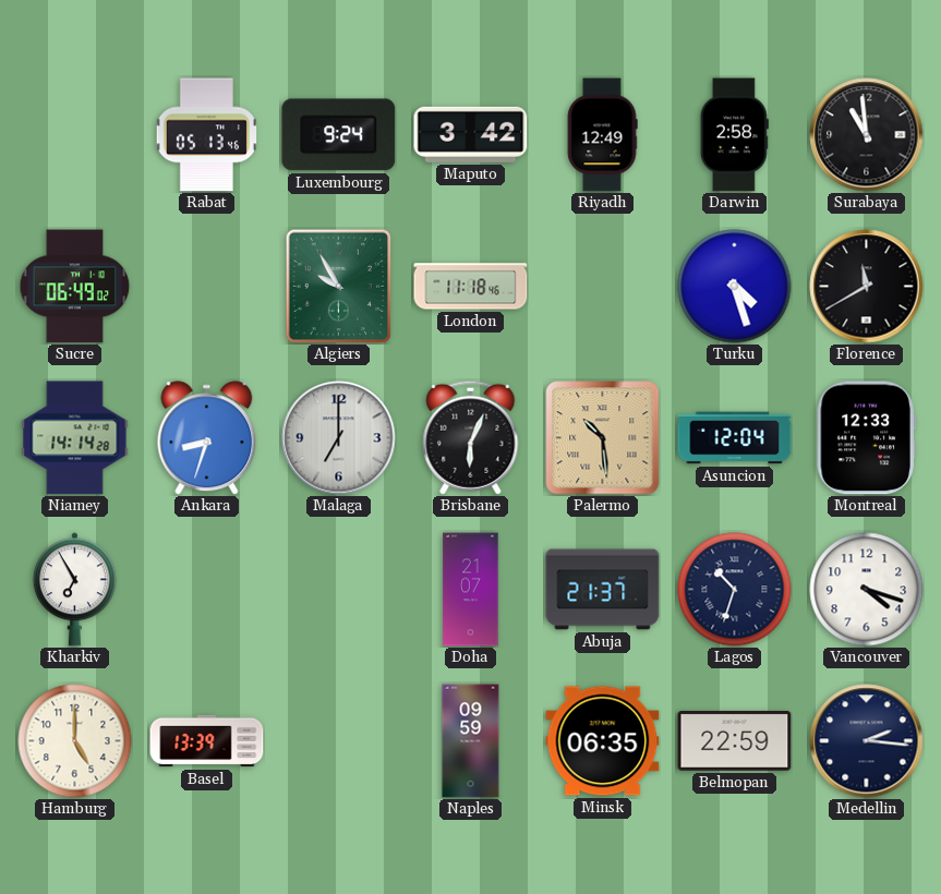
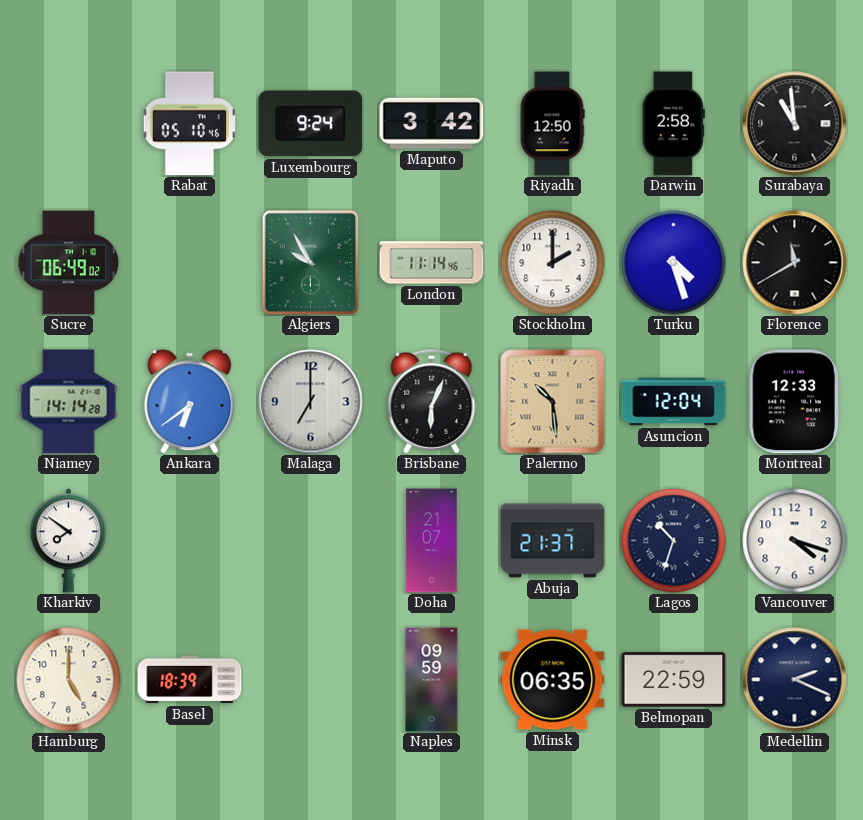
Rabat: 05:13 -> 05:10 (189, 124)
Riyadh: 12:49 -> 12:50 (552, 124)
London: 11:18 -> 11:14 (432, 263)
Stockholm: none -> 2:00 (553, 263)
Ankara: 8:33 -> 6:39 (190, 402)
Kharkiv: 6:55 -> 7:51 (68, 541)
Basel: 13:39 -> 18:39 (190, 680)
Medellin: 2:16 -> 2:19 (795, 680)
